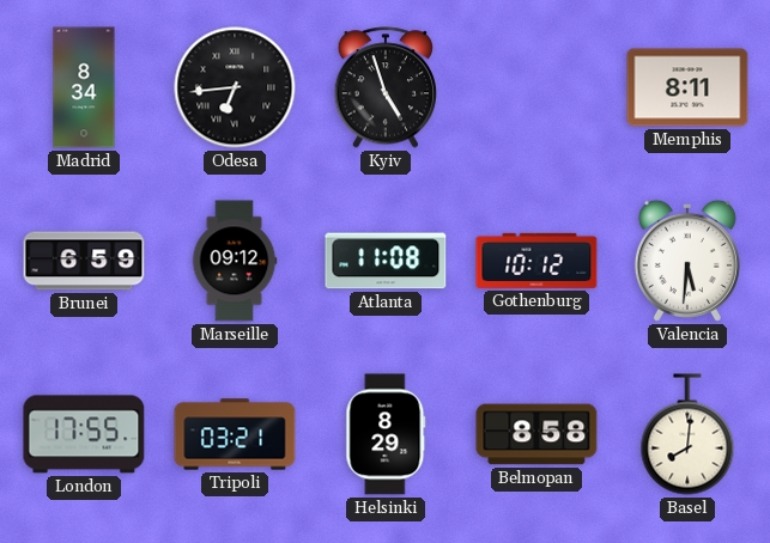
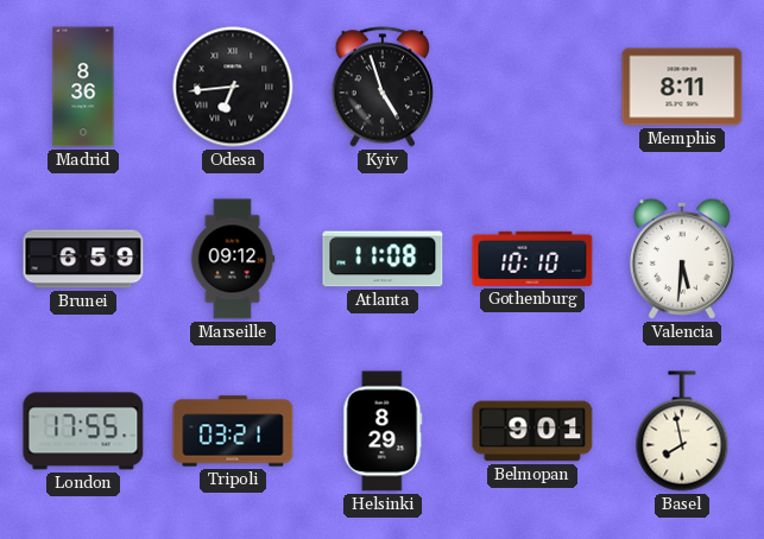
Madrid: 8:34 -> 8:36 (83, 87)
Gothenburg: 10:12 -> 10:10 (532, 259)
Belmopan: 8:58 -> 9:01 (532, 431)
Basel: 8:01 -> 7:58 (682, 431)
